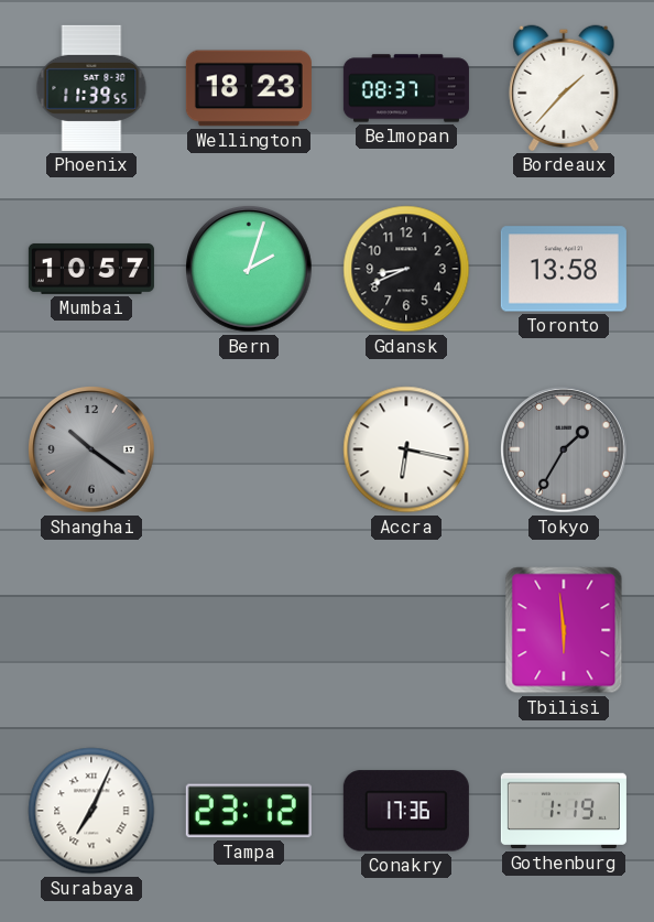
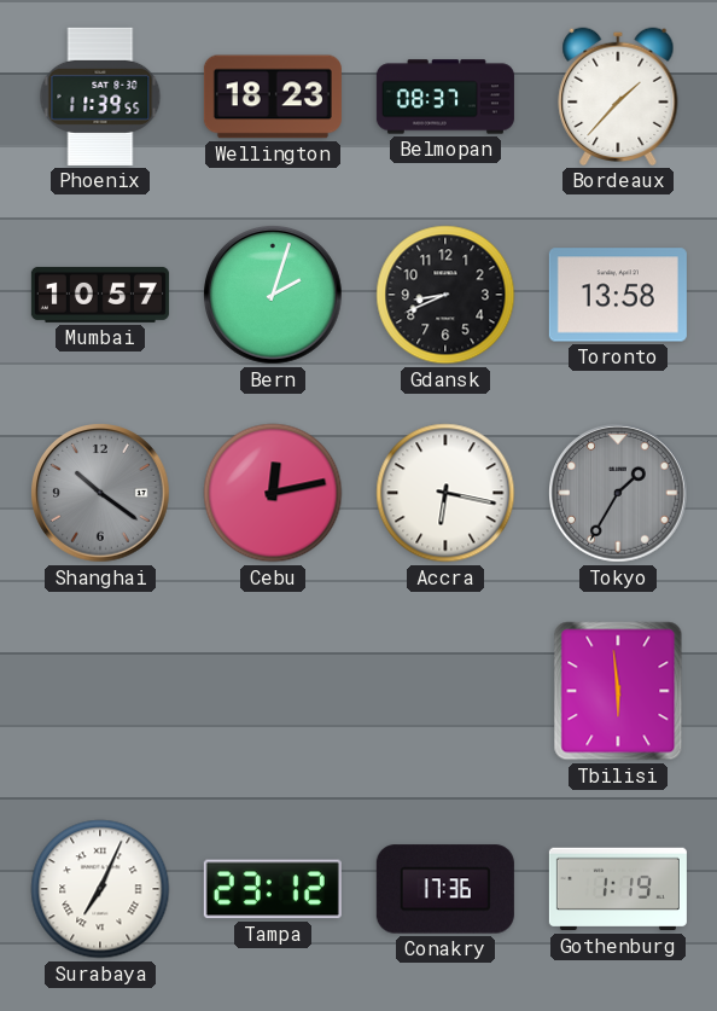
Cebu: none -> 12:13 (273, 493)
